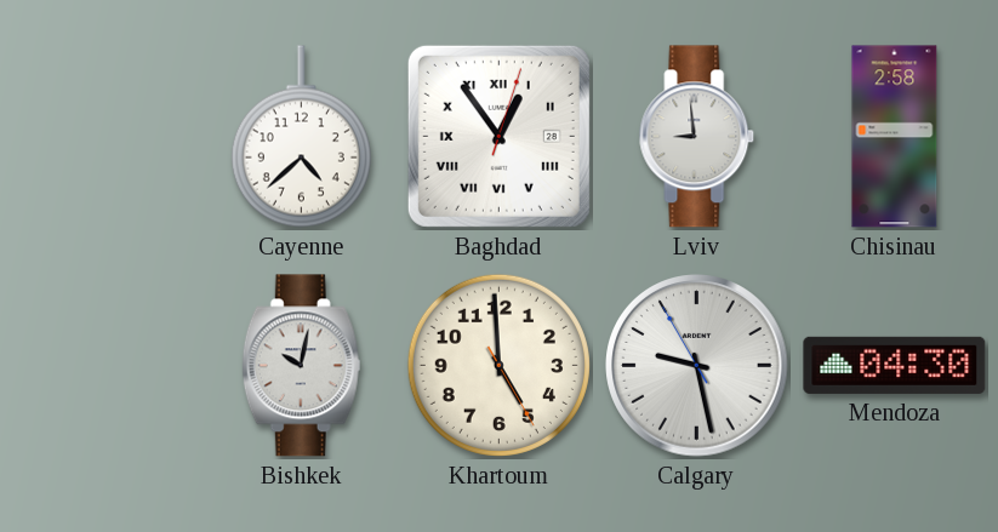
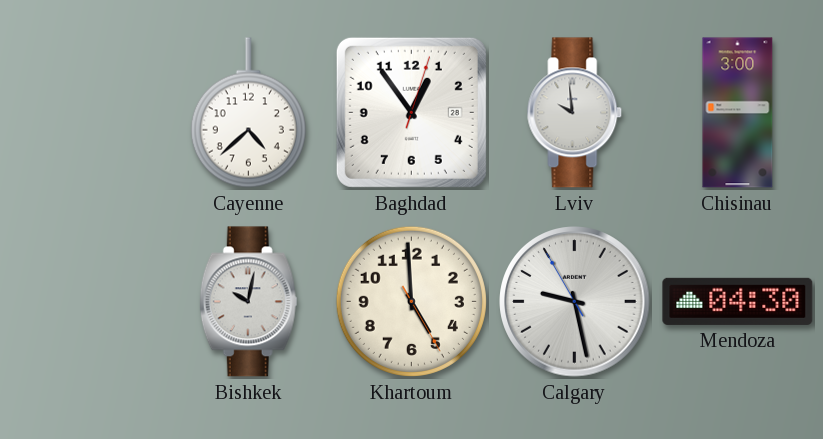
Baghdad numerals: Roman -> Arabic (411, 112)
Lviv: 8:59 -> 9:59 (575, 113)
Chisinau: 2:58 -> 3:00 (738, 113)
